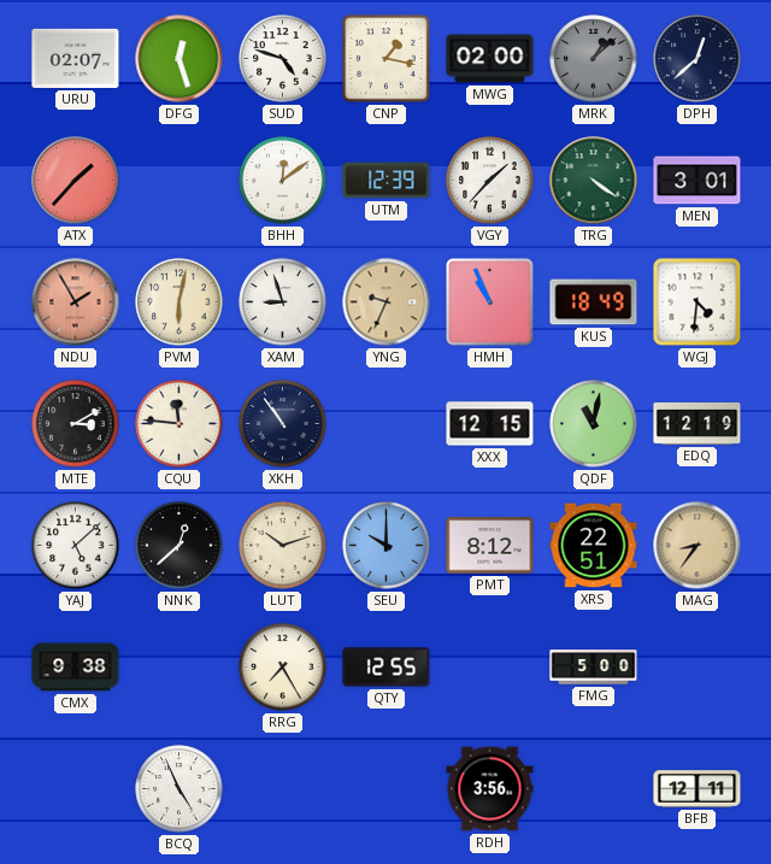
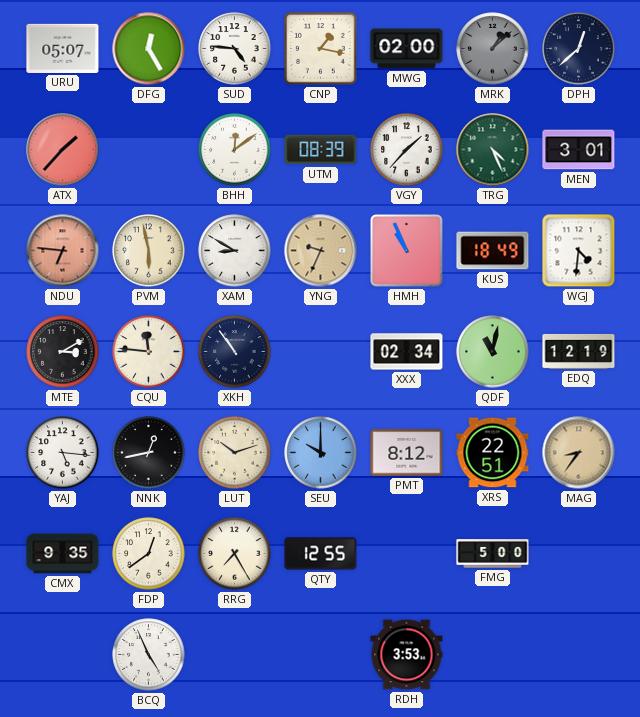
URU: 02:07 -> 05:07 (63, 48)
DFG: 12:27 -> 12:25 (149, 49)
SUD: 4:48 -> 4:46 (235, 49)
UTM: 12:39 -> 08:39 (321, 150)
TRG: 4:21 -> 4:26 (493, 150)
NDU: 1:55 -> 6:46 (63, 251)
PVM: 6:02 -> 5:58 (149, 251)
XAM: 8:57 -> 8:50 (235, 251)
XXX: 12:15 -> 02:34 (407, 352)
YAJ: 5:08 -> 5:16 (63, 453)
NNK: 12:38 -> 12:43 (149, 453)
CMX: 9:38 -> 9:35 (63, 554)
FDP: none -> 12:39 (149, 554)
RDH: 3:56 -> 3:53 (407, 655)
BFB: 12:11 -> none (698, 789)
